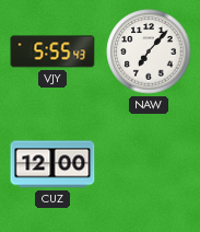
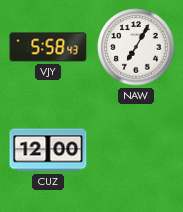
VJY: 5:55 -> 5:58 (48, 47)
NAW: 7:07 -> 7:05 (136, 47)
